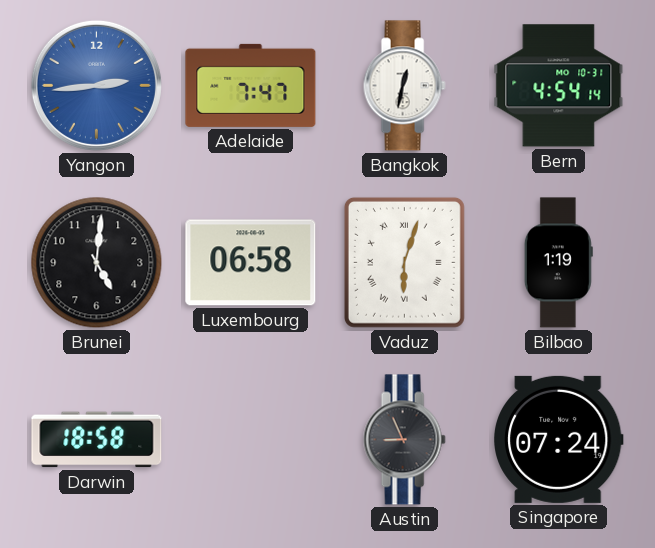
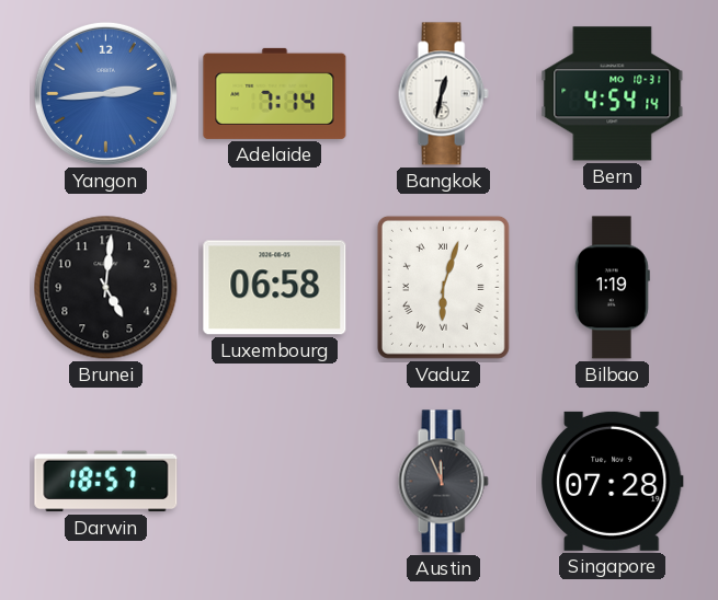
Adelaide: 7:47 -> 7:14 (275, 93)
Darwin: 18:58 -> 18:57 (106, 482)
Austin: 8:56 -> 11:56 (443, 482)
Singapore: 07:24 -> 07:28 (612, 481)
